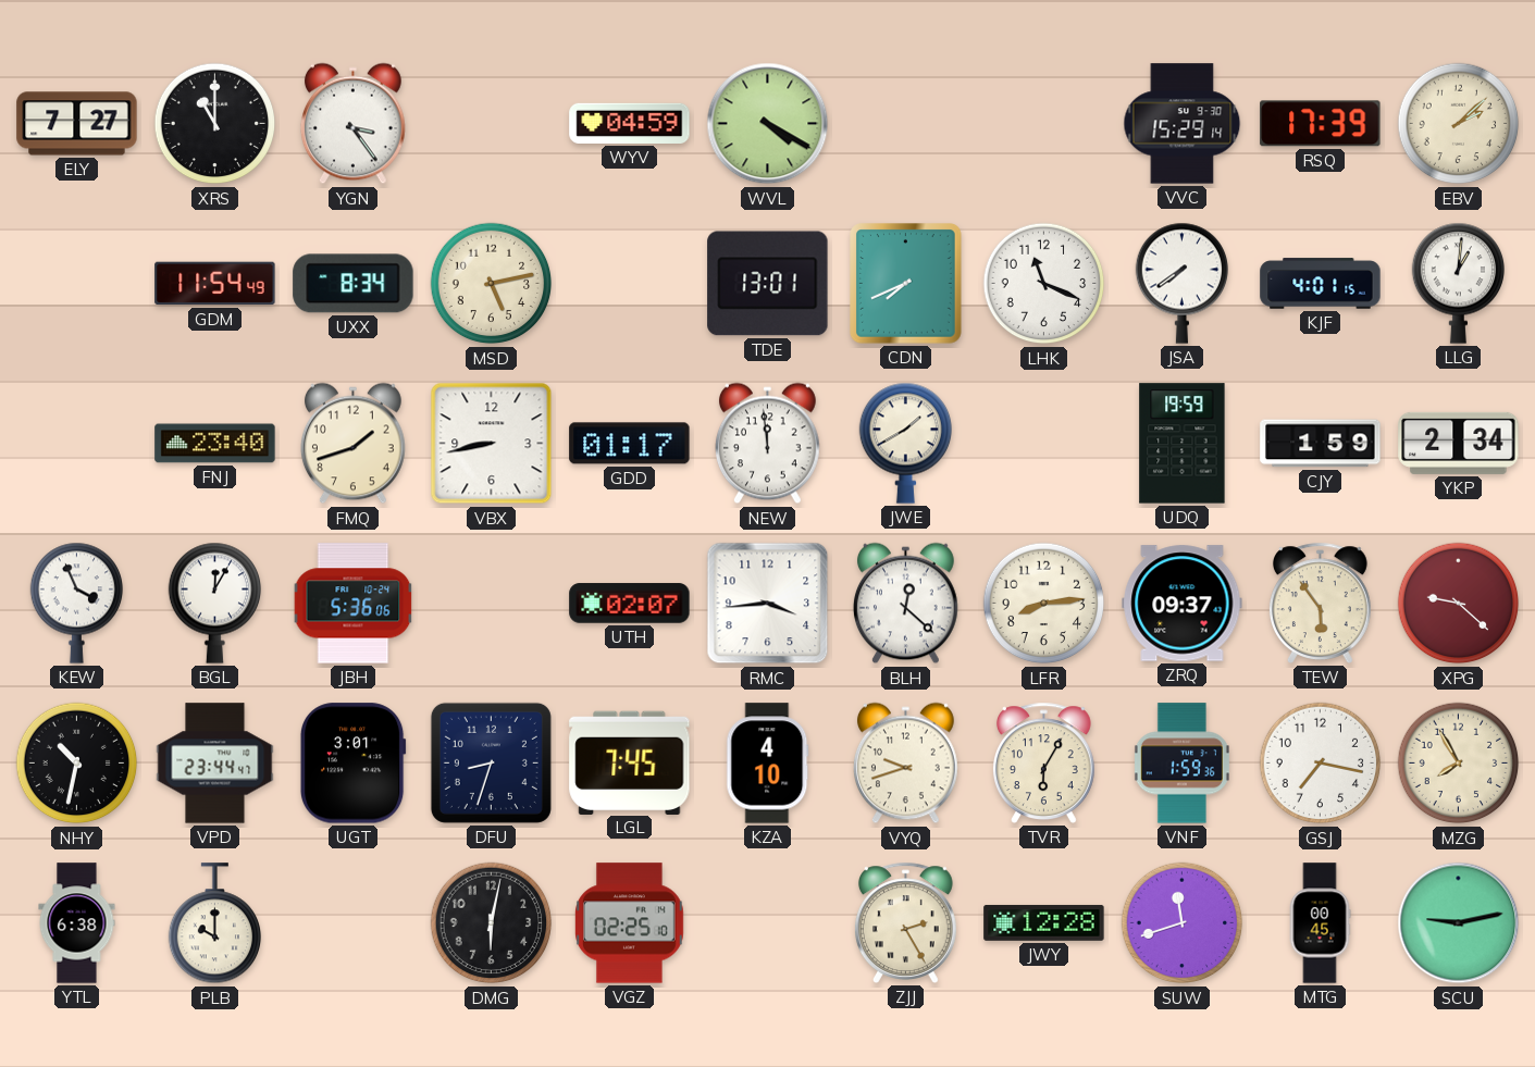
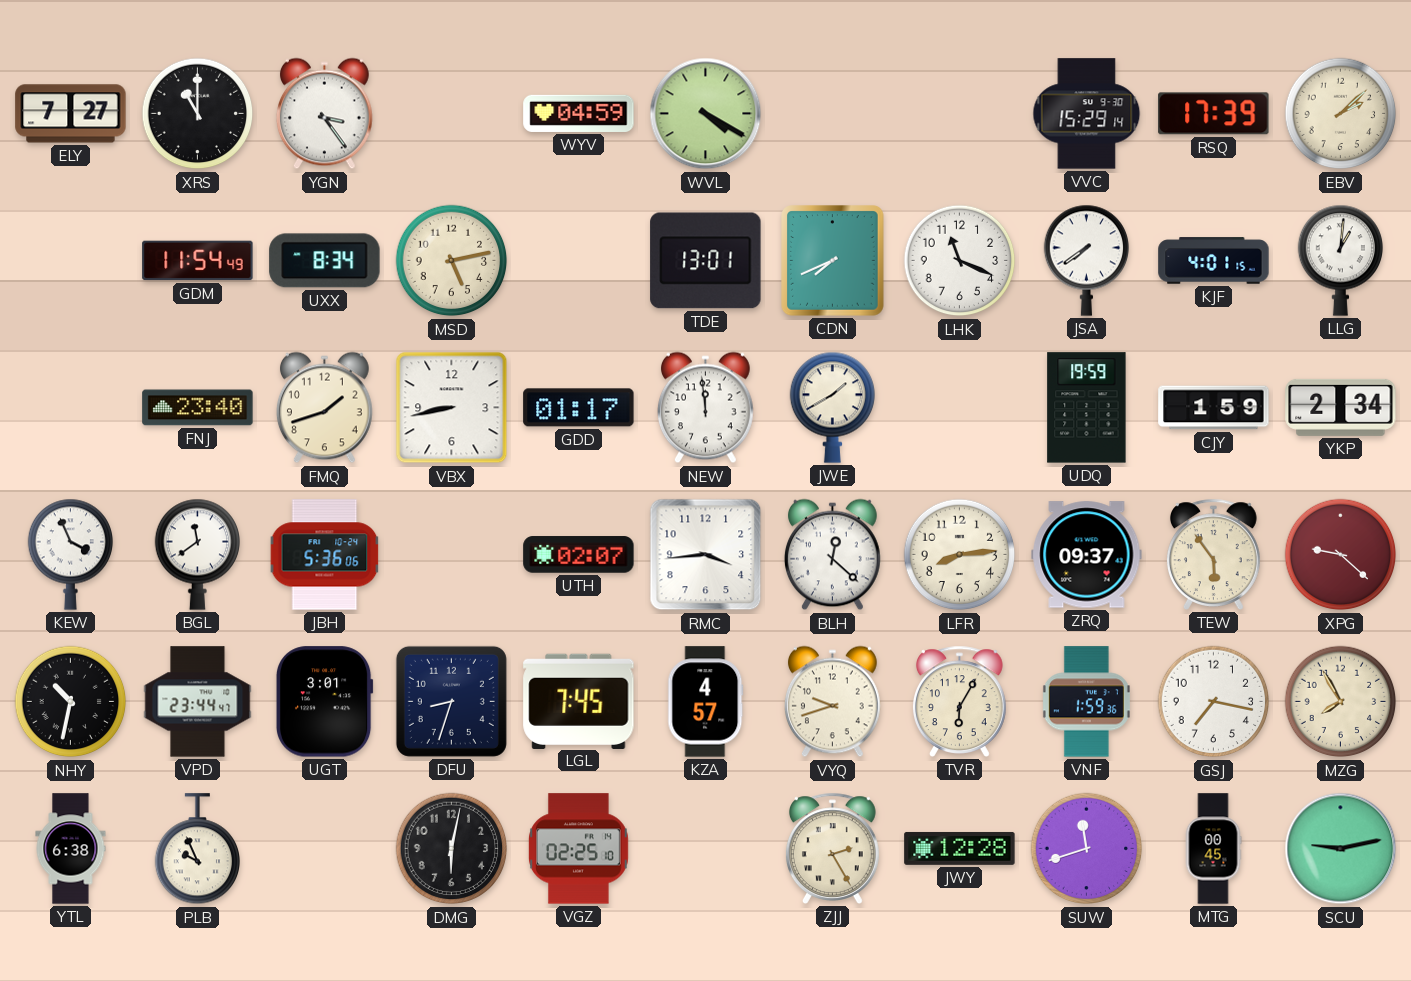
BGL: 12:05 -> 11:39 (197, 554)
KZA: 4:10 -> 4:57 (706, 702)
PLB: 10:00 -> 9:56 (197, 849)
